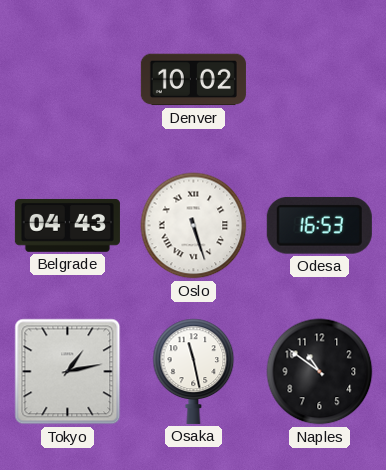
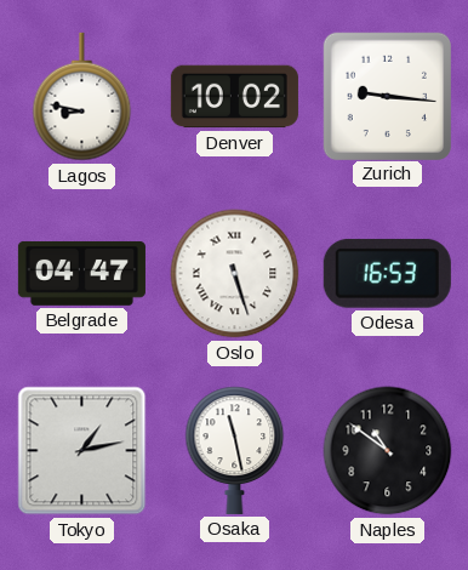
Lagos: none -> 8:47 (82, 97)
Zurich: none -> 9:16 (387, 96)
Belgrade: 04:43 -> 04:47 (81, 273)
